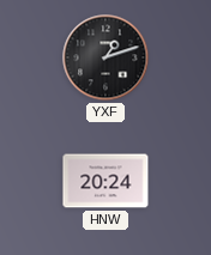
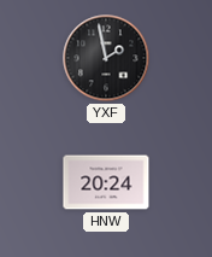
YXF: 1:12 -> 1:58 (106, 58)
